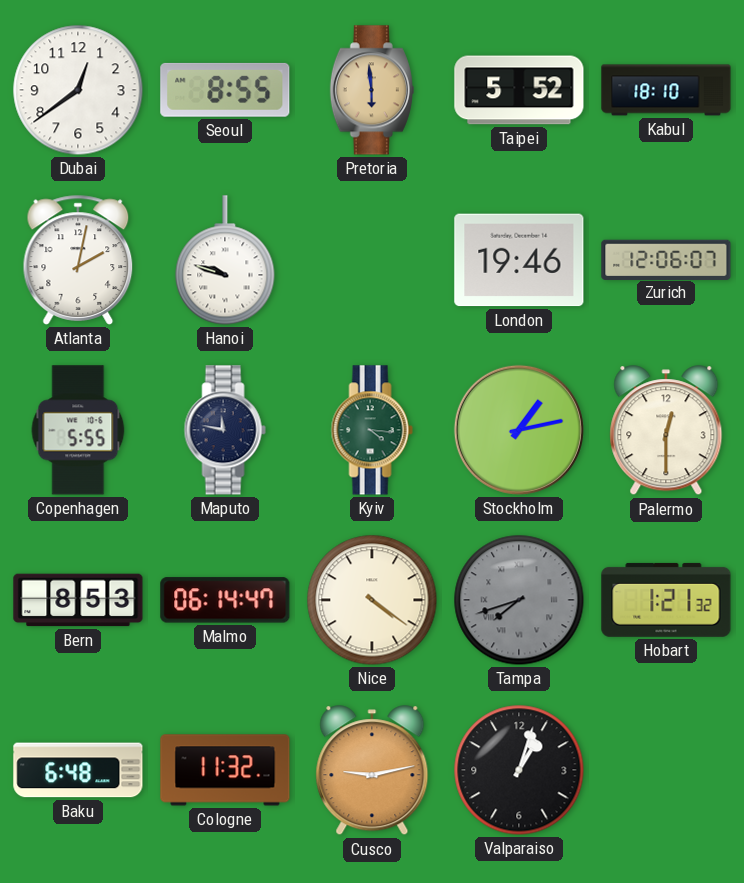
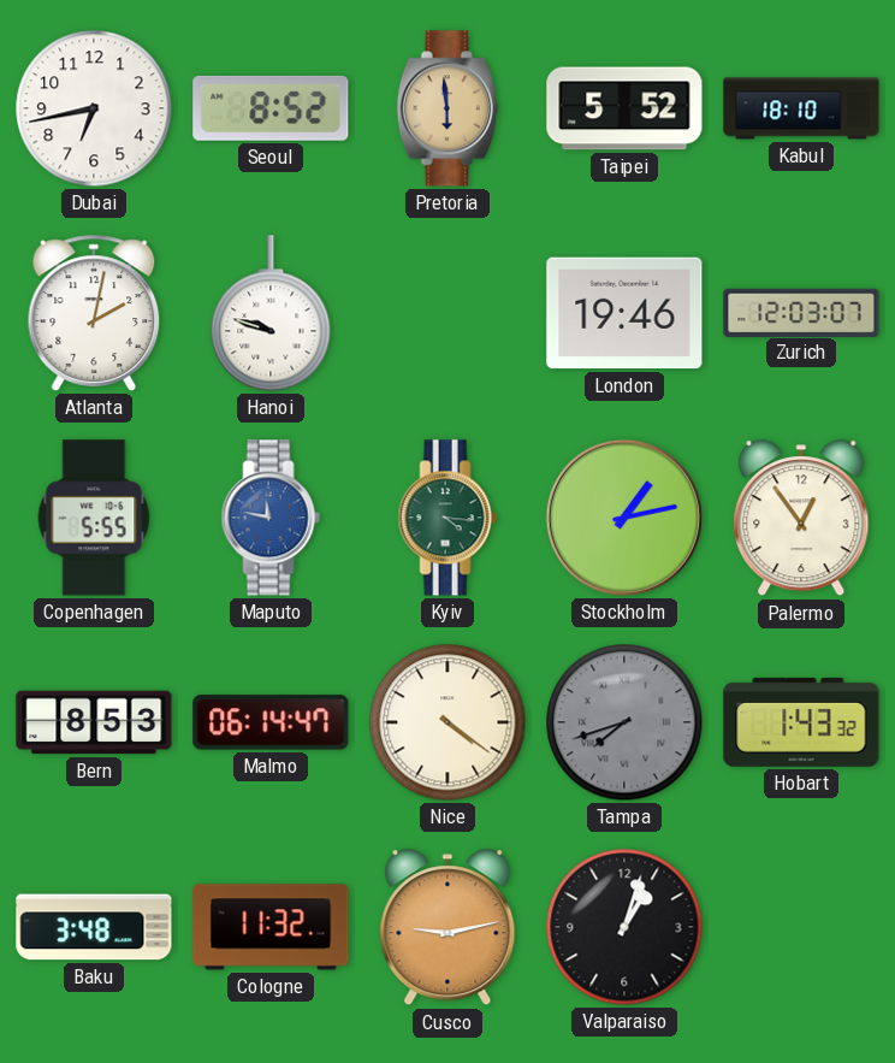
Dubai: 12:39 -> 6:43 (94, 108)
Seoul: 8:55 -> 8:52 (271, 108)
Zurich: 12:06 -> 12:03 (801, 312)
Maputo dial: navy -> blue (271, 518)
Palermo: 12:30 -> 12:54 (801, 519)
Hobart: 1:21 -> 1:43 (801, 722)
Baku: 6:48 -> 3:48 (94, 927)
